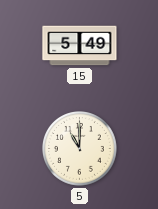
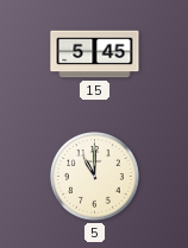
15: 5:49 -> 5:45 (95, 55)
